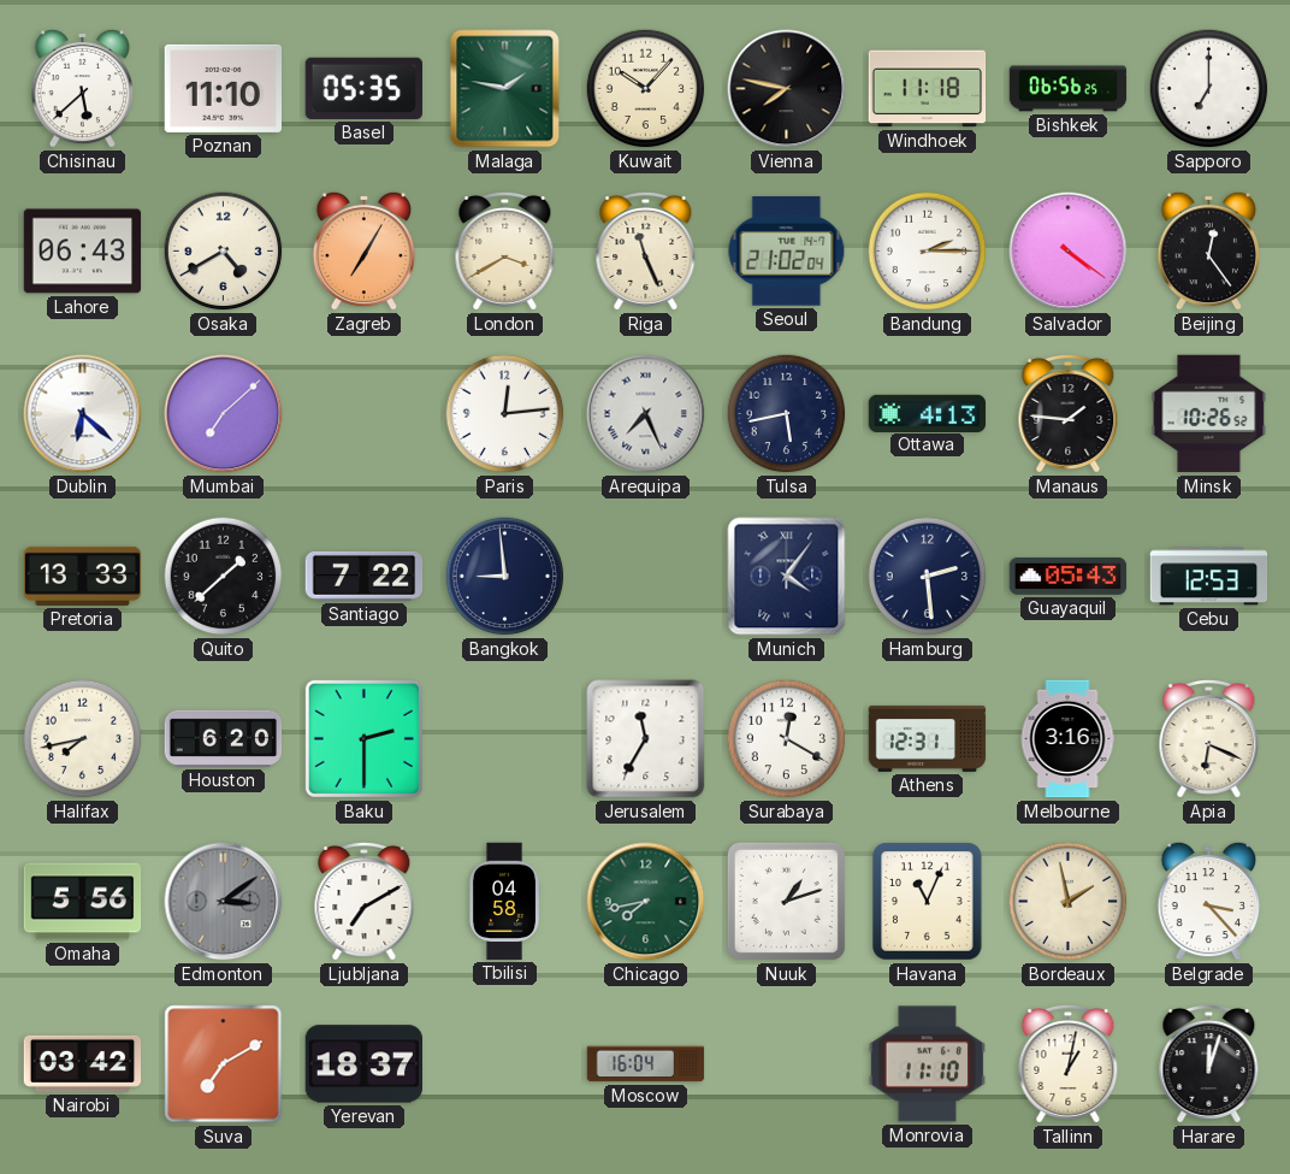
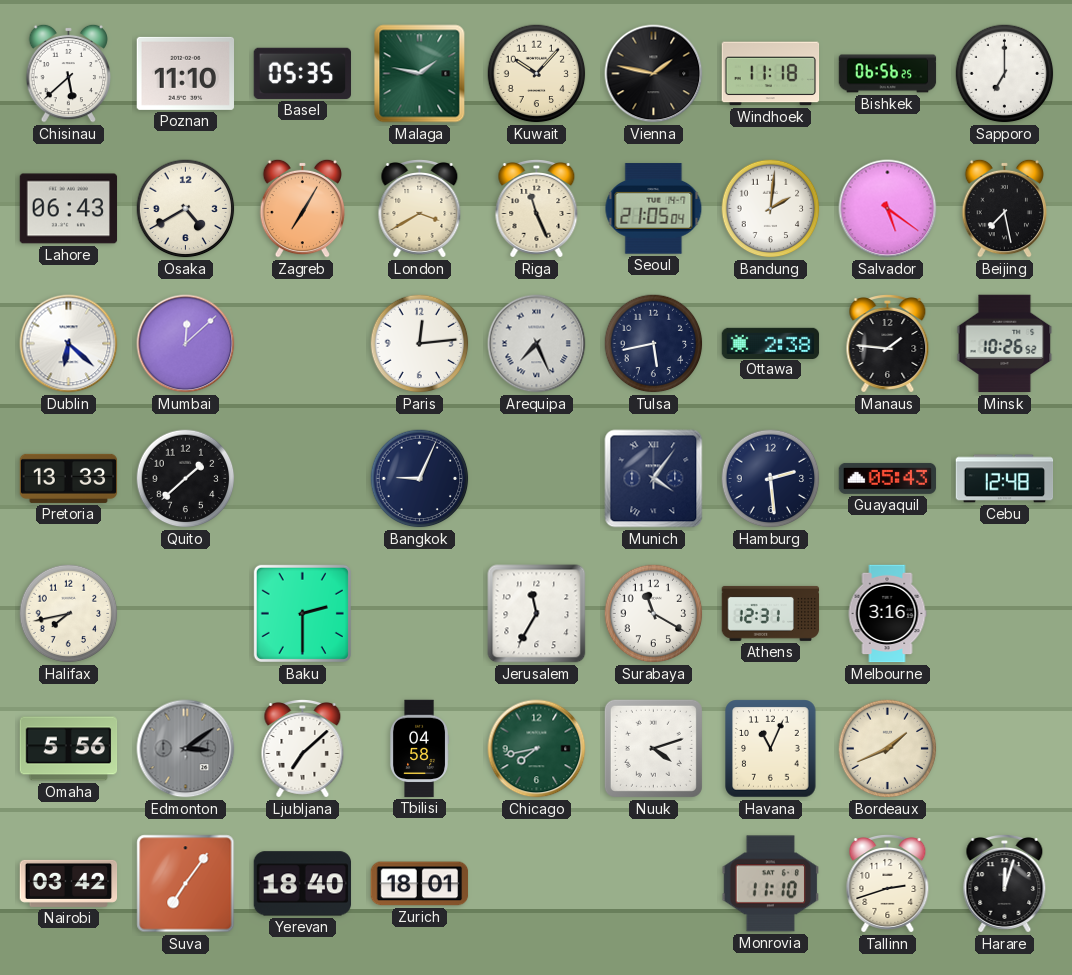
Vienna: 7:47 -> 1:47 (654, 74)
Seoul: 21:02 -> 21:05 (654, 209)
Bandung: 2:15 -> 2:01 (771, 209)
Salvador: 4:21 -> 5:21 (888, 209)
Beijing: 12:24 -> 7:28 (1004, 208)
Mumbai: 7:08 -> 12:08 (186, 344)
Ottawa: 4:13 -> 2:38 (771, 343)
Santiago: 7:22 -> none (365, 576)
Bangkok: 8:59 -> 9:04 (420, 479)
Cebu: 12:53 -> 12:48 (1005, 479)
Houston: 6:20 -> none (224, 738)
Surabaya: 12:20 -> 11:20 (654, 614)
Apia: 6:19 -> none (1209, 739)
Ljubljana: 7:10 -> 7:08 (303, 749)
Nuuk: 1:12 -> 4:12 (653, 748)
Bordeaux: 1:58 -> 1:41 (888, 749)
Belgrade: 3:23 -> none (1208, 901)
Suva: 7:10 -> 7:06 (186, 884)
Yerevan: 18:37 -> 18:40 (302, 884)
Zurich: none -> 18:01 (420, 884)
Moscow: 16:04 -> none (646, 1064)
Tallinn: 1:02 -> 2:42 (888, 884)
